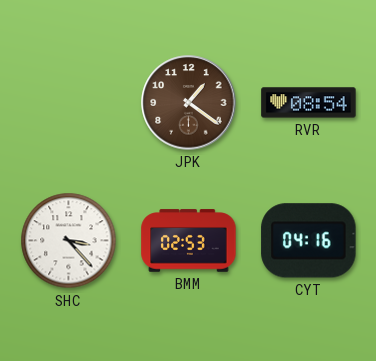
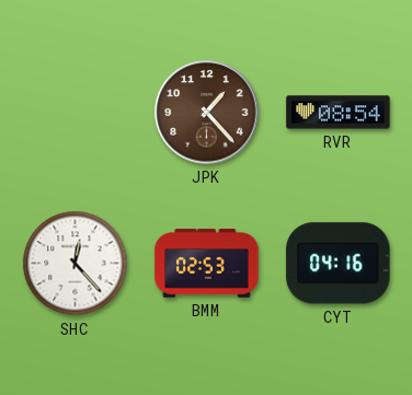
JPK: 1:21 -> 1:23 (207, 113)
SHC: 3:23 -> 12:23 (76, 264)
